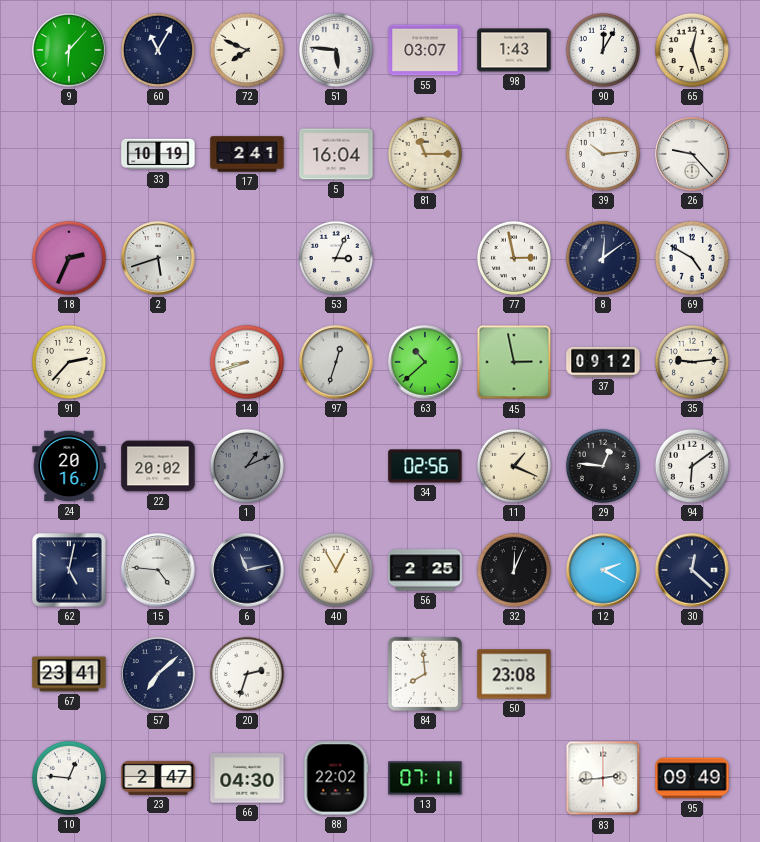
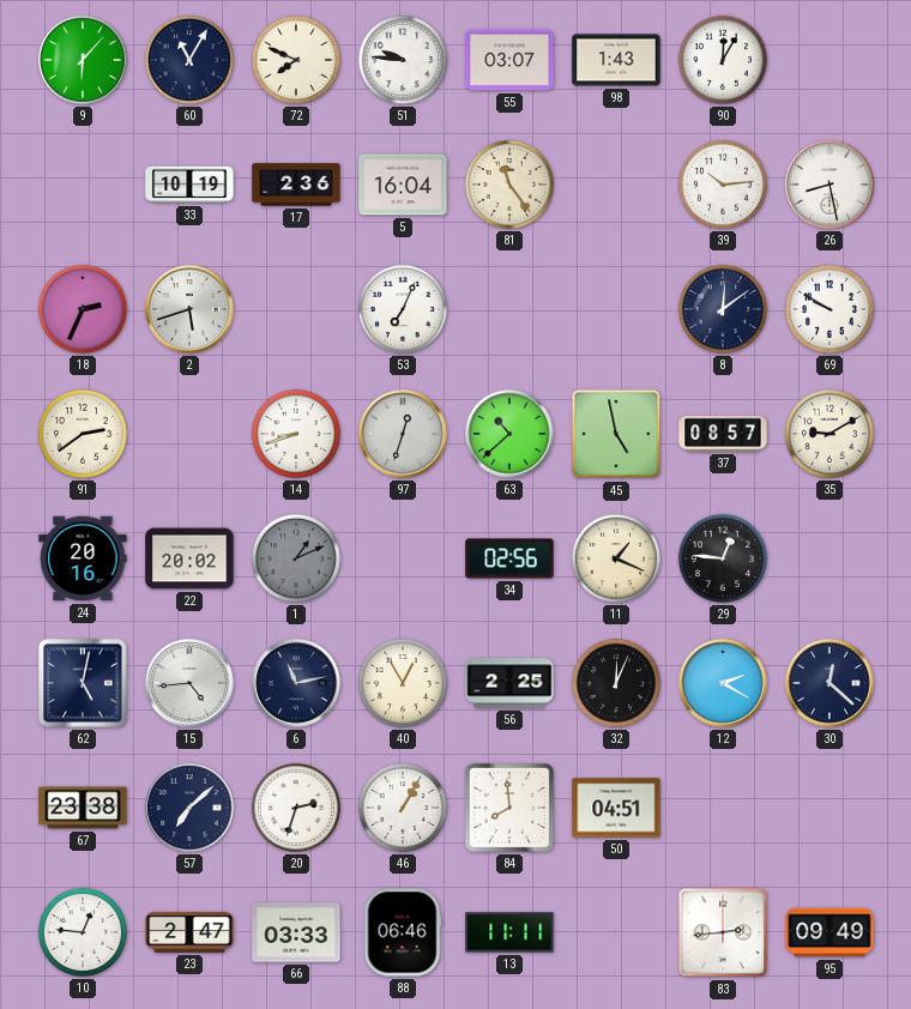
51: 5:46 -> 9:46 (403, 60)
65: 12:27 -> none (692, 50)
17: 2:41 -> 2:36 (296, 185)
81: 11:15 -> 11:24 (509, 185)
26: 9:23 -> 8:28 (829, 185)
53: 3:04 -> 7:04 (403, 309)
77: 2:58 -> none (514, 258)
69: 4:50 -> 9:50 (829, 309)
91: 2:37 -> 2:39 (83, 434)
45: 2:58 -> 4:58 (616, 434)
37: 09:12 -> 08:57 (723, 434)
35: 9:14 -> 9:10 (829, 434)
94: 6:09 -> none (692, 466)
15: 4:46 -> 4:44 (189, 683)
67: 23:41 -> 23:38 (83, 808)
46: none -> 1:05 (403, 808)
50: 23:08 -> 04:51 (616, 808)
66: 04:30 -> 03:33 (296, 932)
88: 22:02 -> 06:46 (403, 932)
13: 07:11 -> 11:11 (509, 932)
